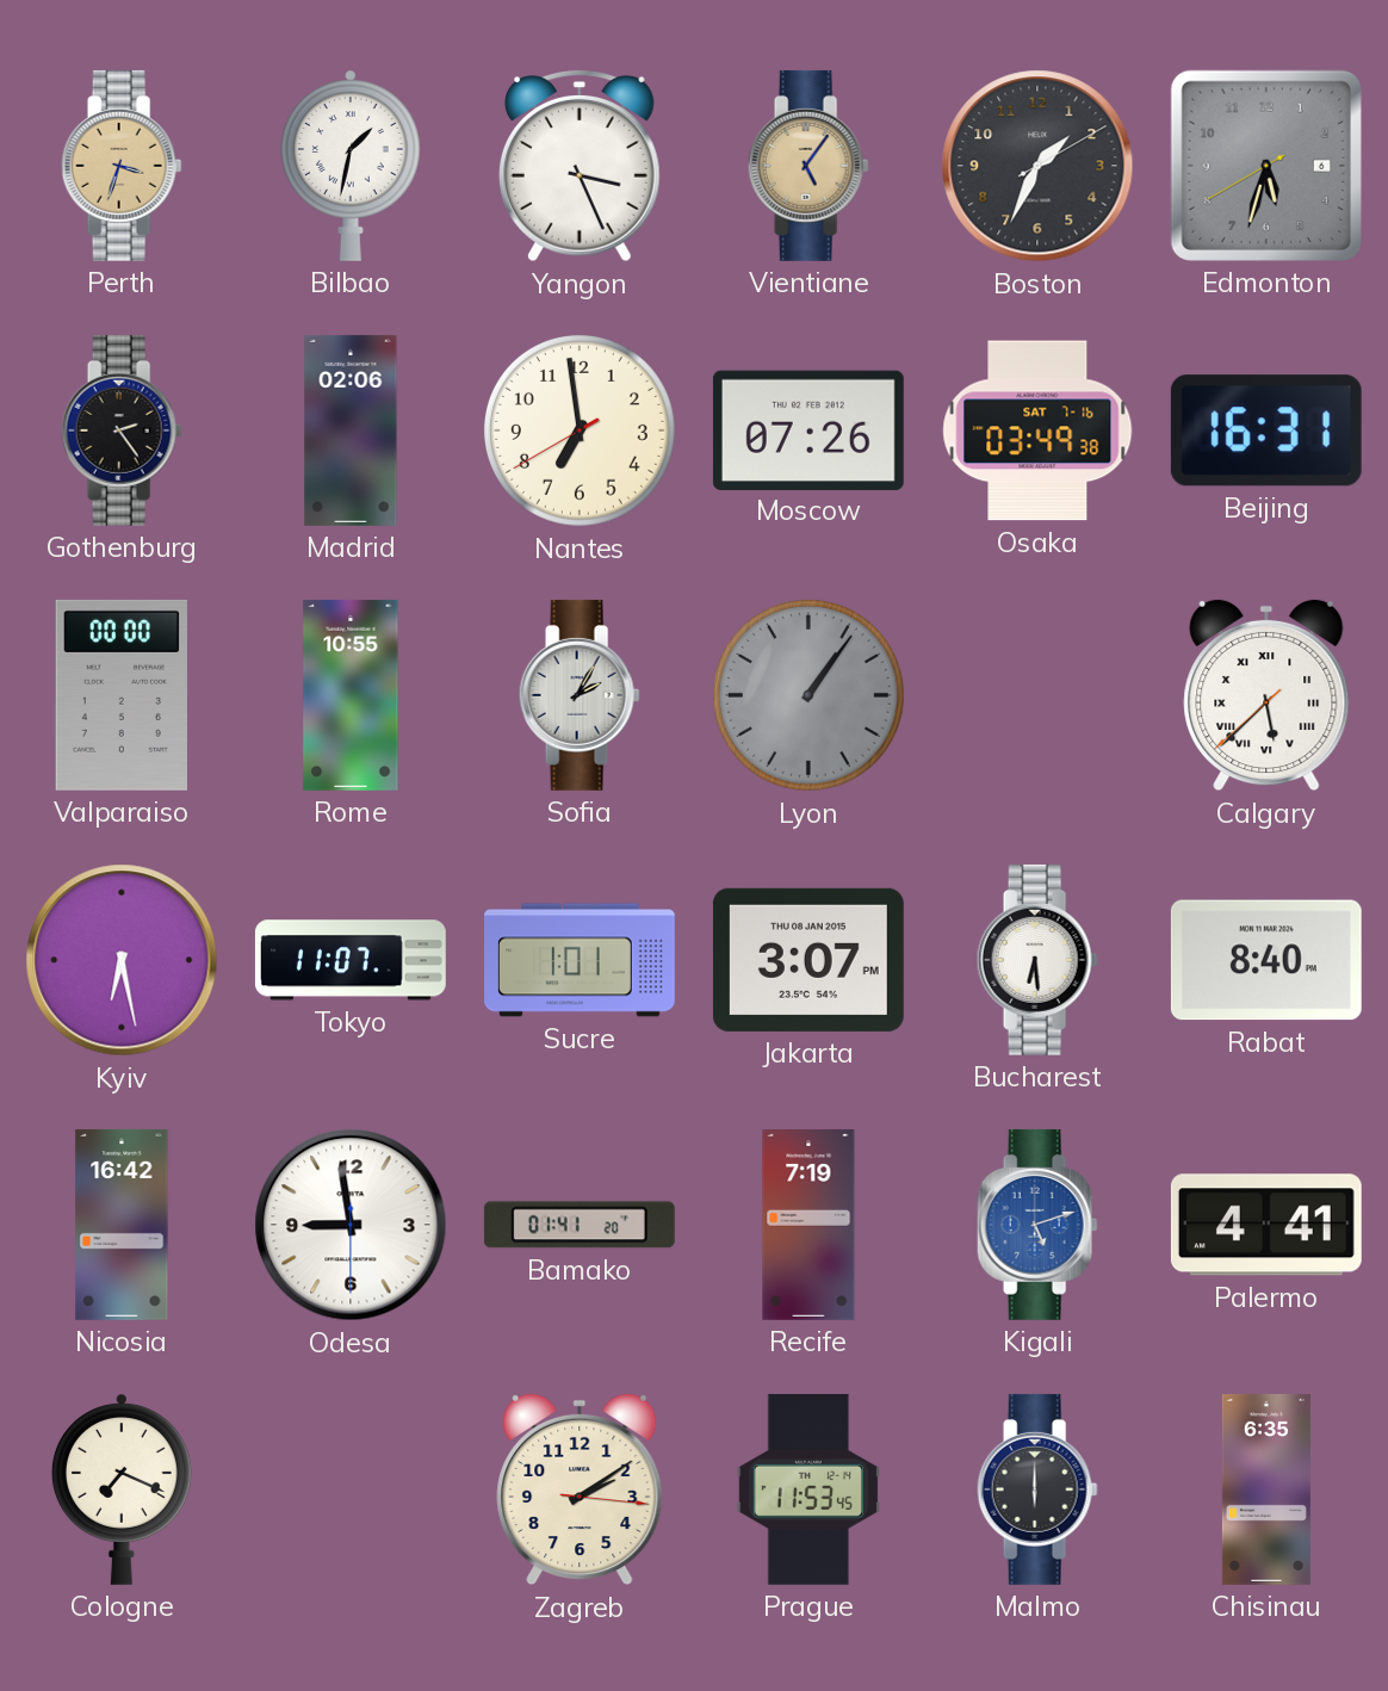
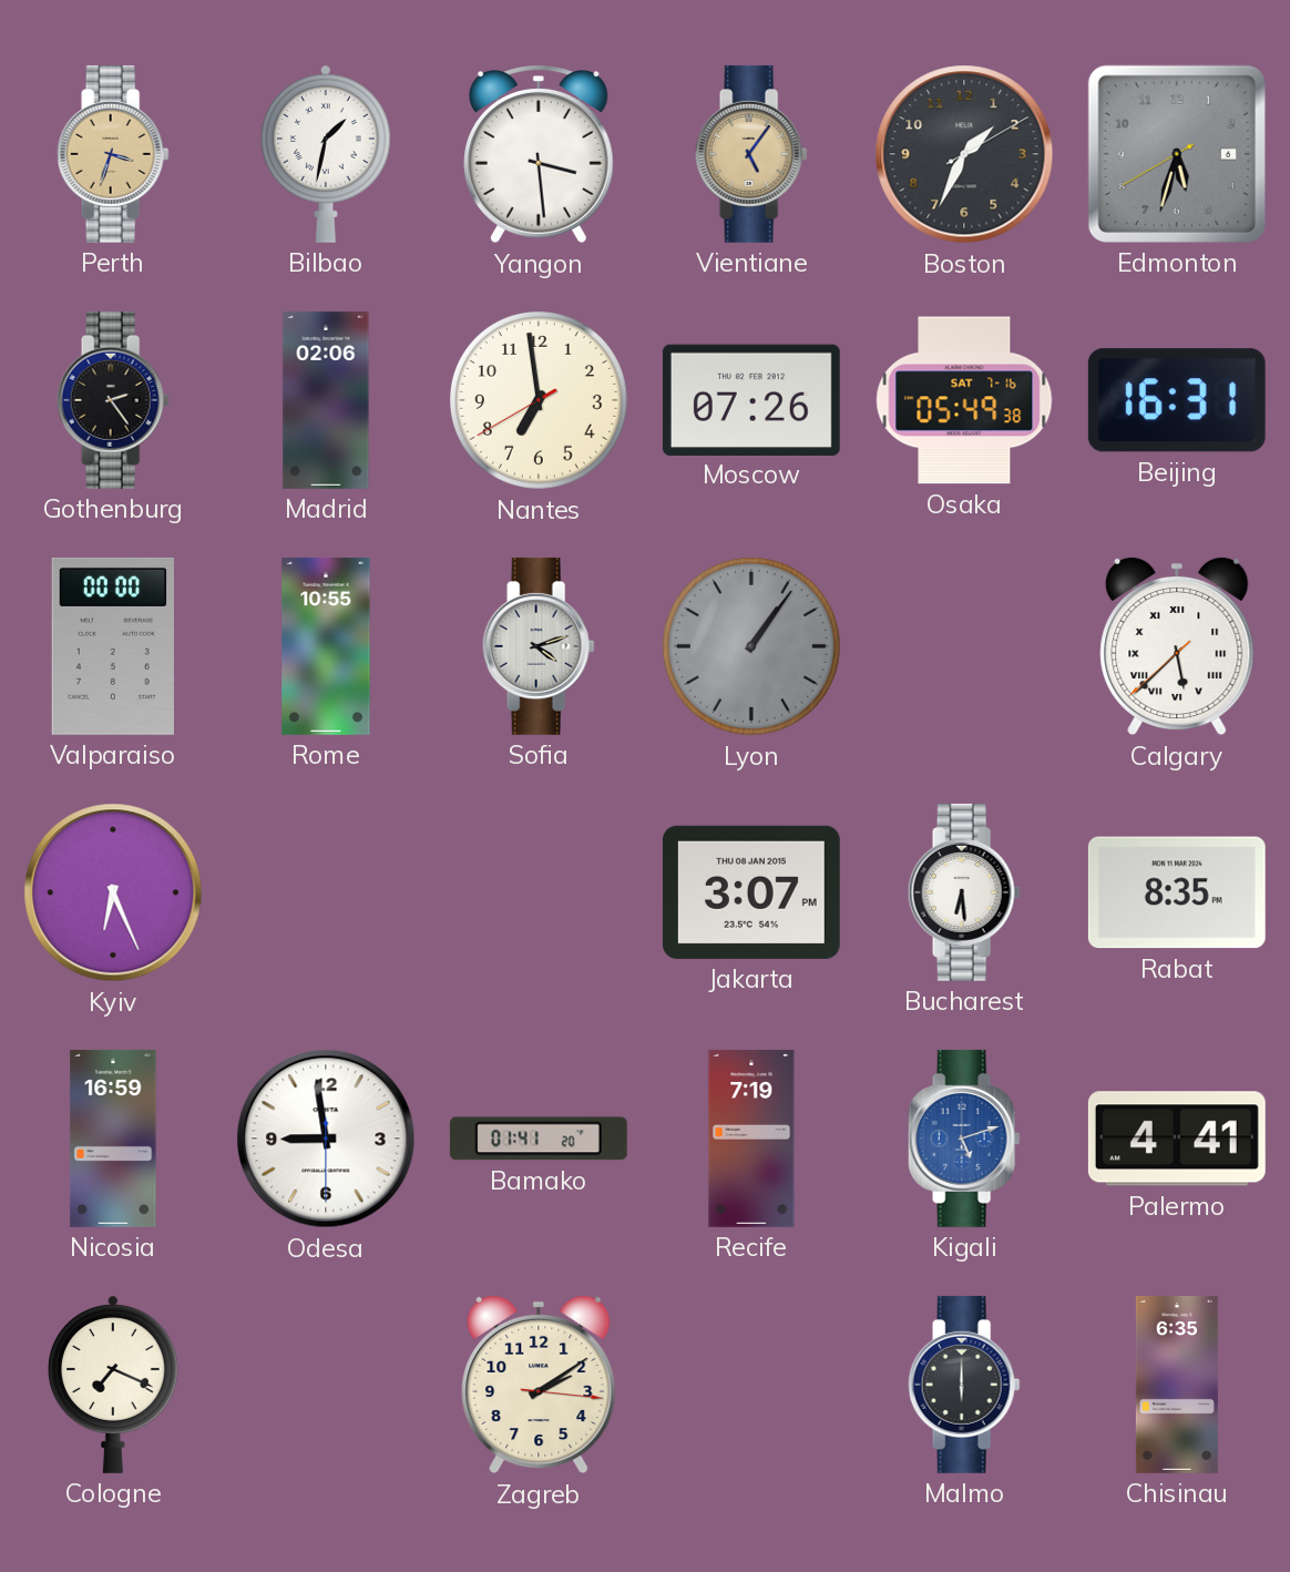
Yangon: 3:26 -> 3:29 (539, 155)
Osaka: 03:49 -> 05:49 (964, 400)
Sofia: 2:05 -> 4:12 (539, 646)
Kyiv: 6:28 -> 6:26 (113, 892)
Tokyo: 11:07 -> none (351, 960)
Sucre: 1:01 -> none (581, 960)
Rabat: 8:40 -> 8:35 (1177, 892)
Nicosia: 16:42 -> 16:59 (113, 1139)
Prague: 11:53 -> none (807, 1489)
